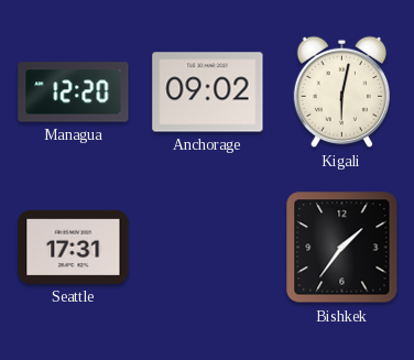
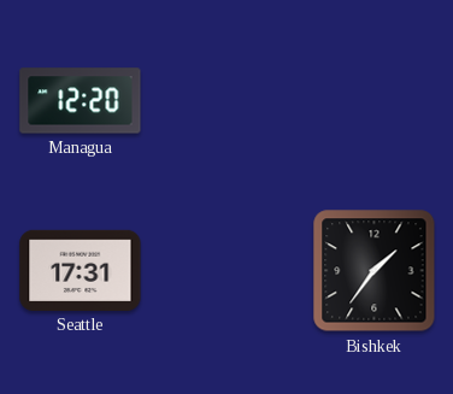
Anchorage: 09:02 -> none (208, 92)
Kigali: 6:02 -> none (341, 92)
